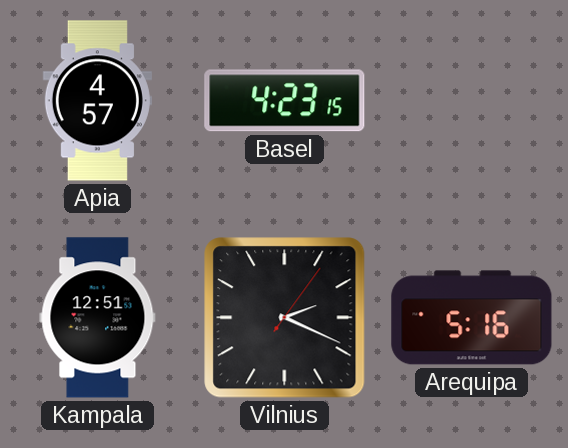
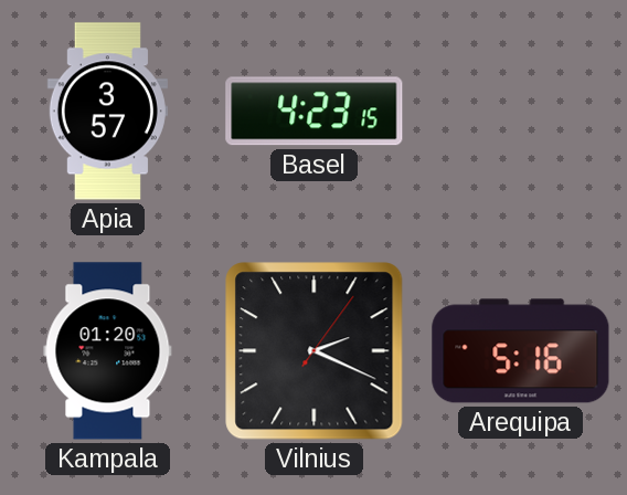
Apia: 4:57 -> 3:57 (107, 112)
Kampala: 12:51 -> 01:20 (108, 351)
